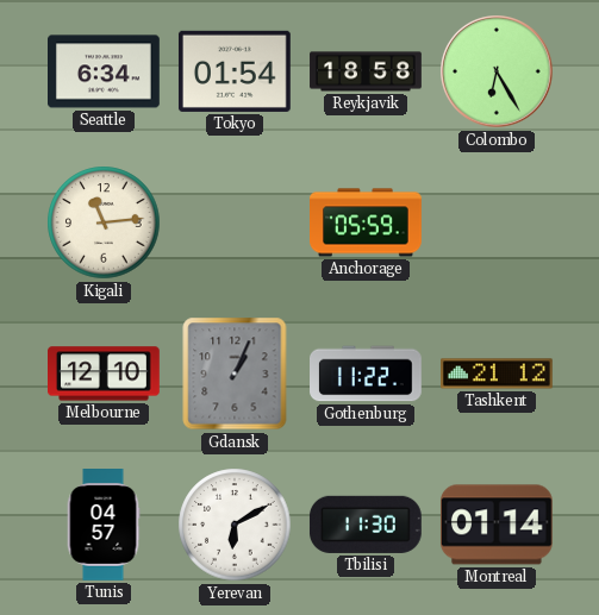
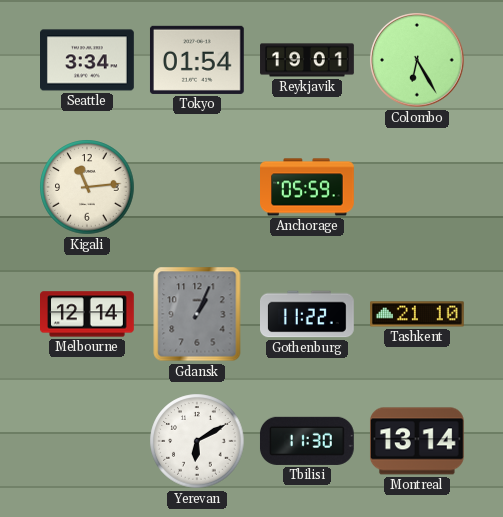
Seattle: 6:34 -> 3:34 (88, 60)
Reykjavik: 18:58 -> 19:01 (307, 60)
Melbourne: 12:10 -> 12:14 (88, 314)
Tashkent: 21:12 -> 21:10 (418, 314)
Tunis: 04:57 -> none (104, 526)
Montreal: 01:14 -> 13:14 (417, 441)
